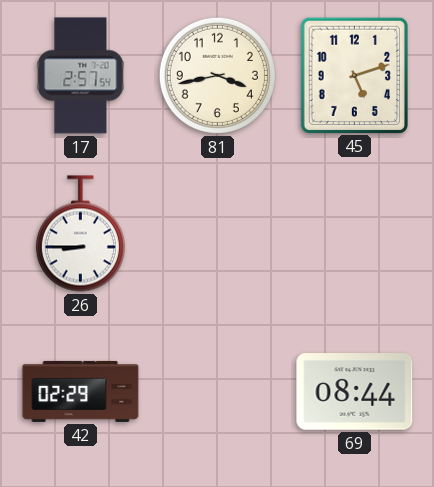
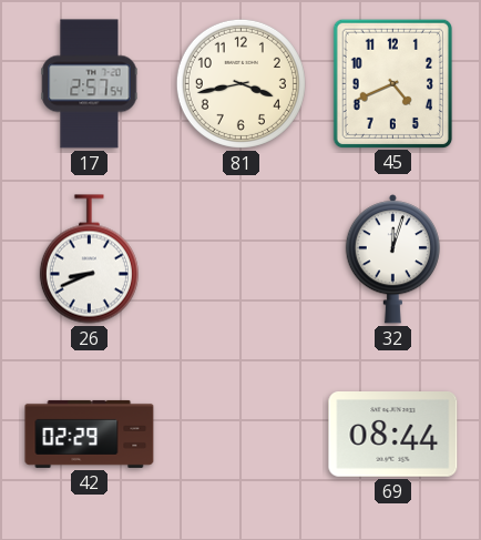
45: 5:12 -> 4:41 (392, 83)
26: 8:45 -> 8:41 (89, 259)
32: none -> 12:03 (392, 259)
